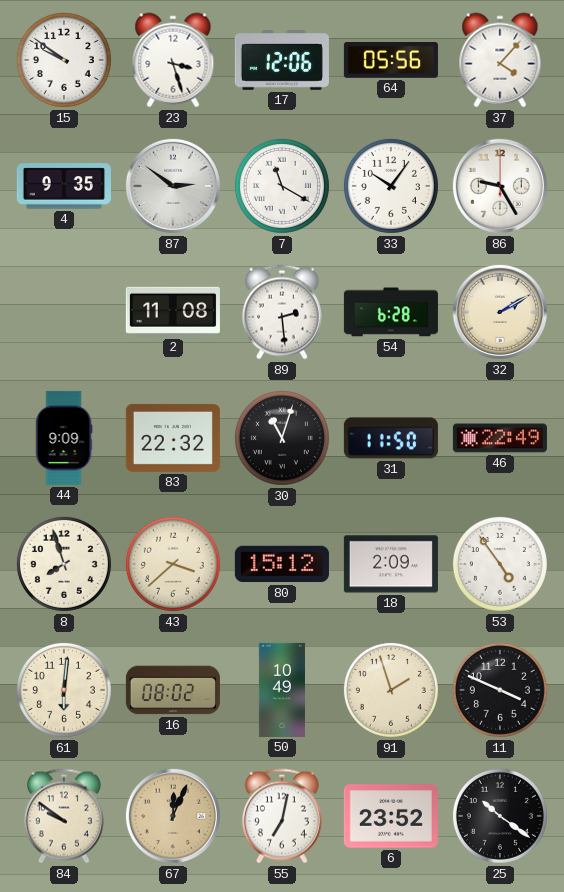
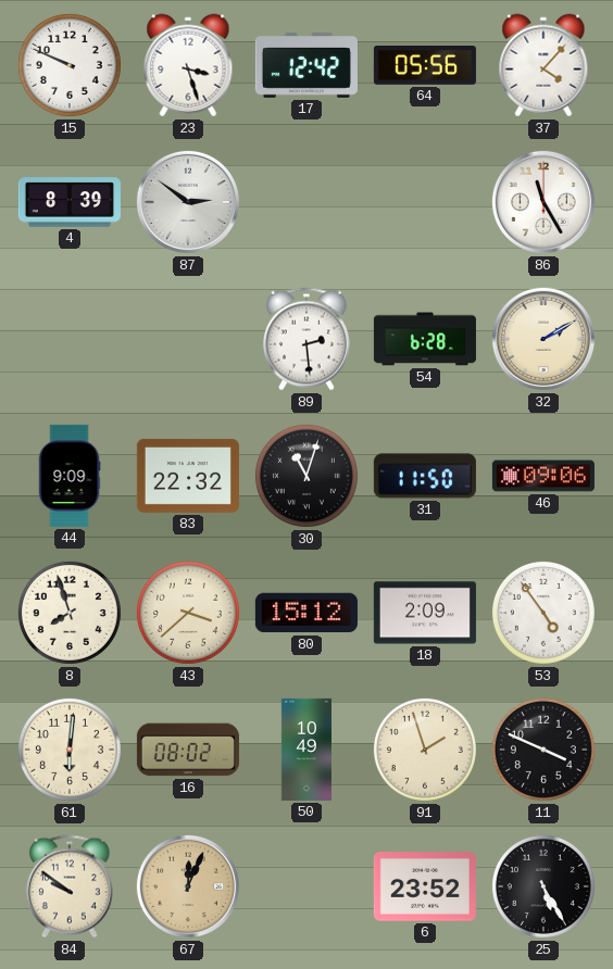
15: 9:51 -> 9:49 (70, 65)
17: 12:06 -> 12:42 (306, 66)
4: 9:35 -> 8:39 (70, 202)
7: 11:20 -> none (282, 186)
33: 10:06 -> none (391, 186)
86: 9:25 -> 11:25 (543, 202)
2: 11:08 -> none (173, 312)
46: 22:49 -> 09:06 (543, 476)
55: 7:02 -> none (282, 816)
25: 10:21 -> 5:25 (543, 886)
